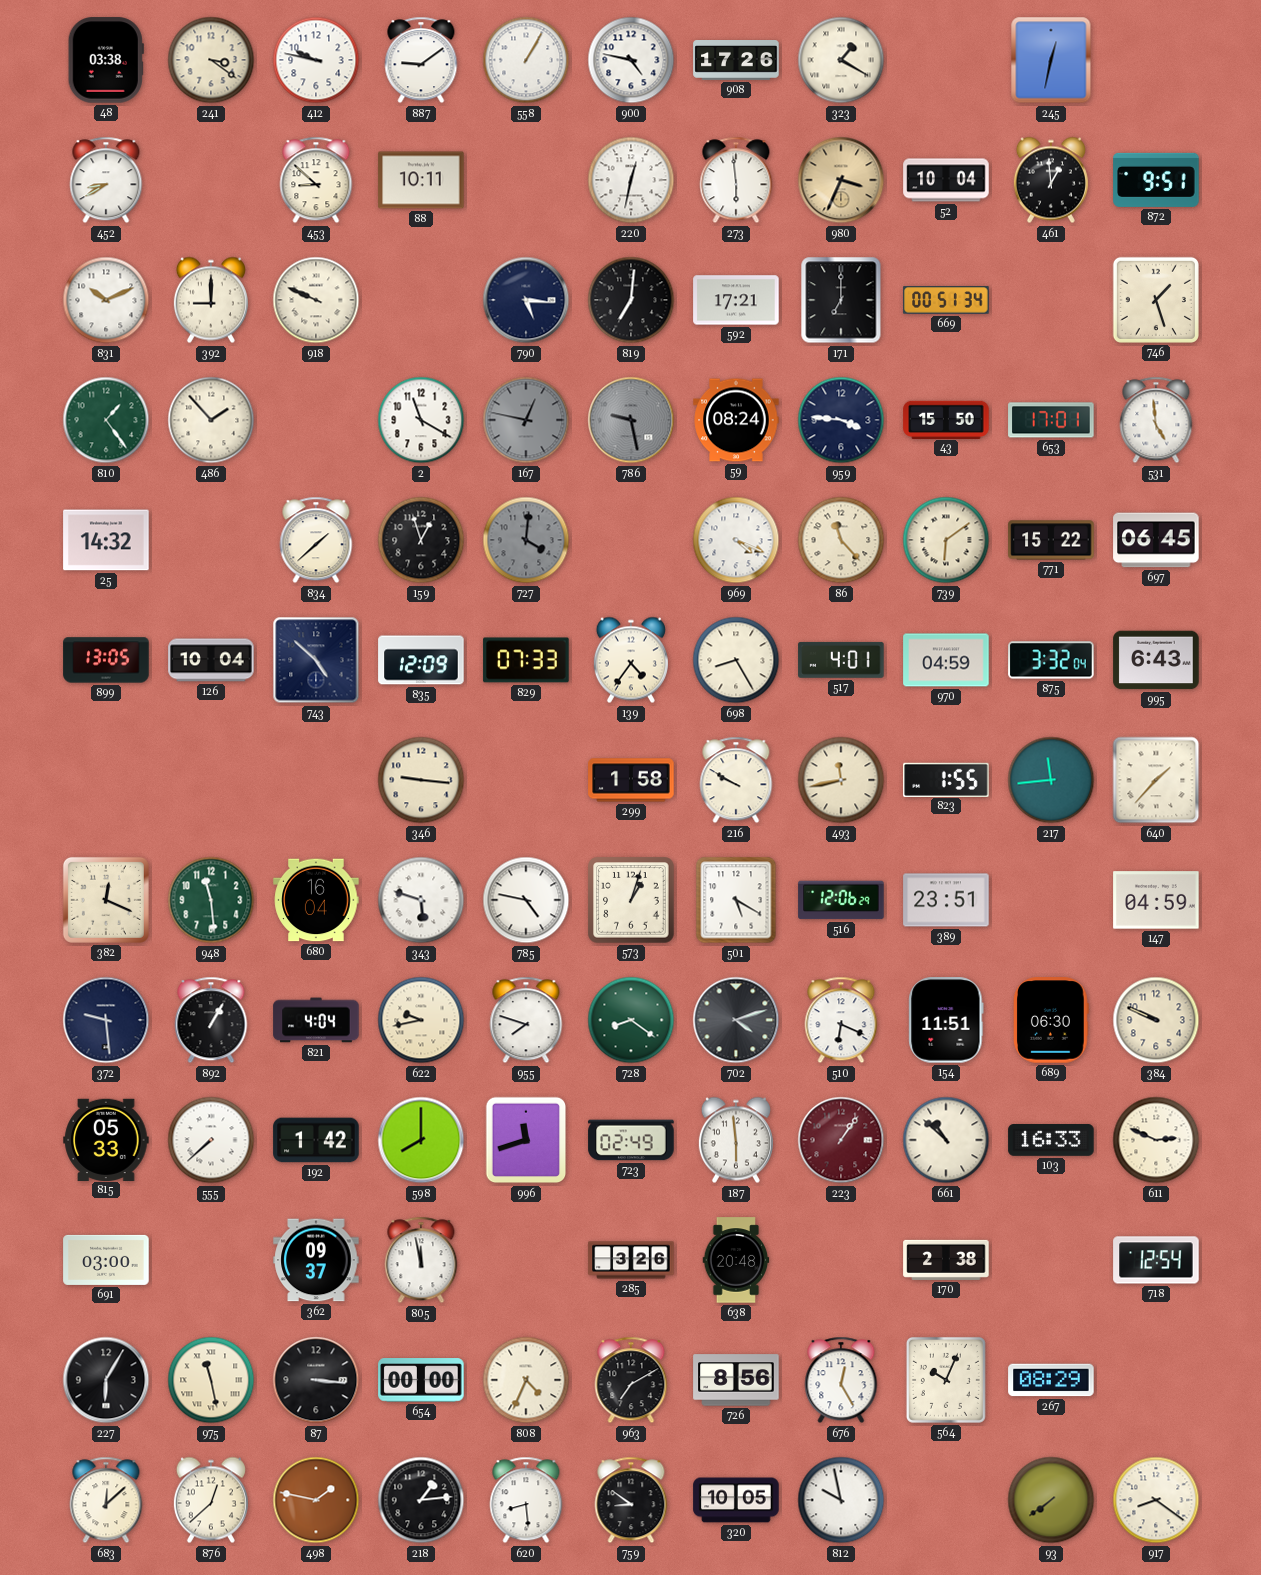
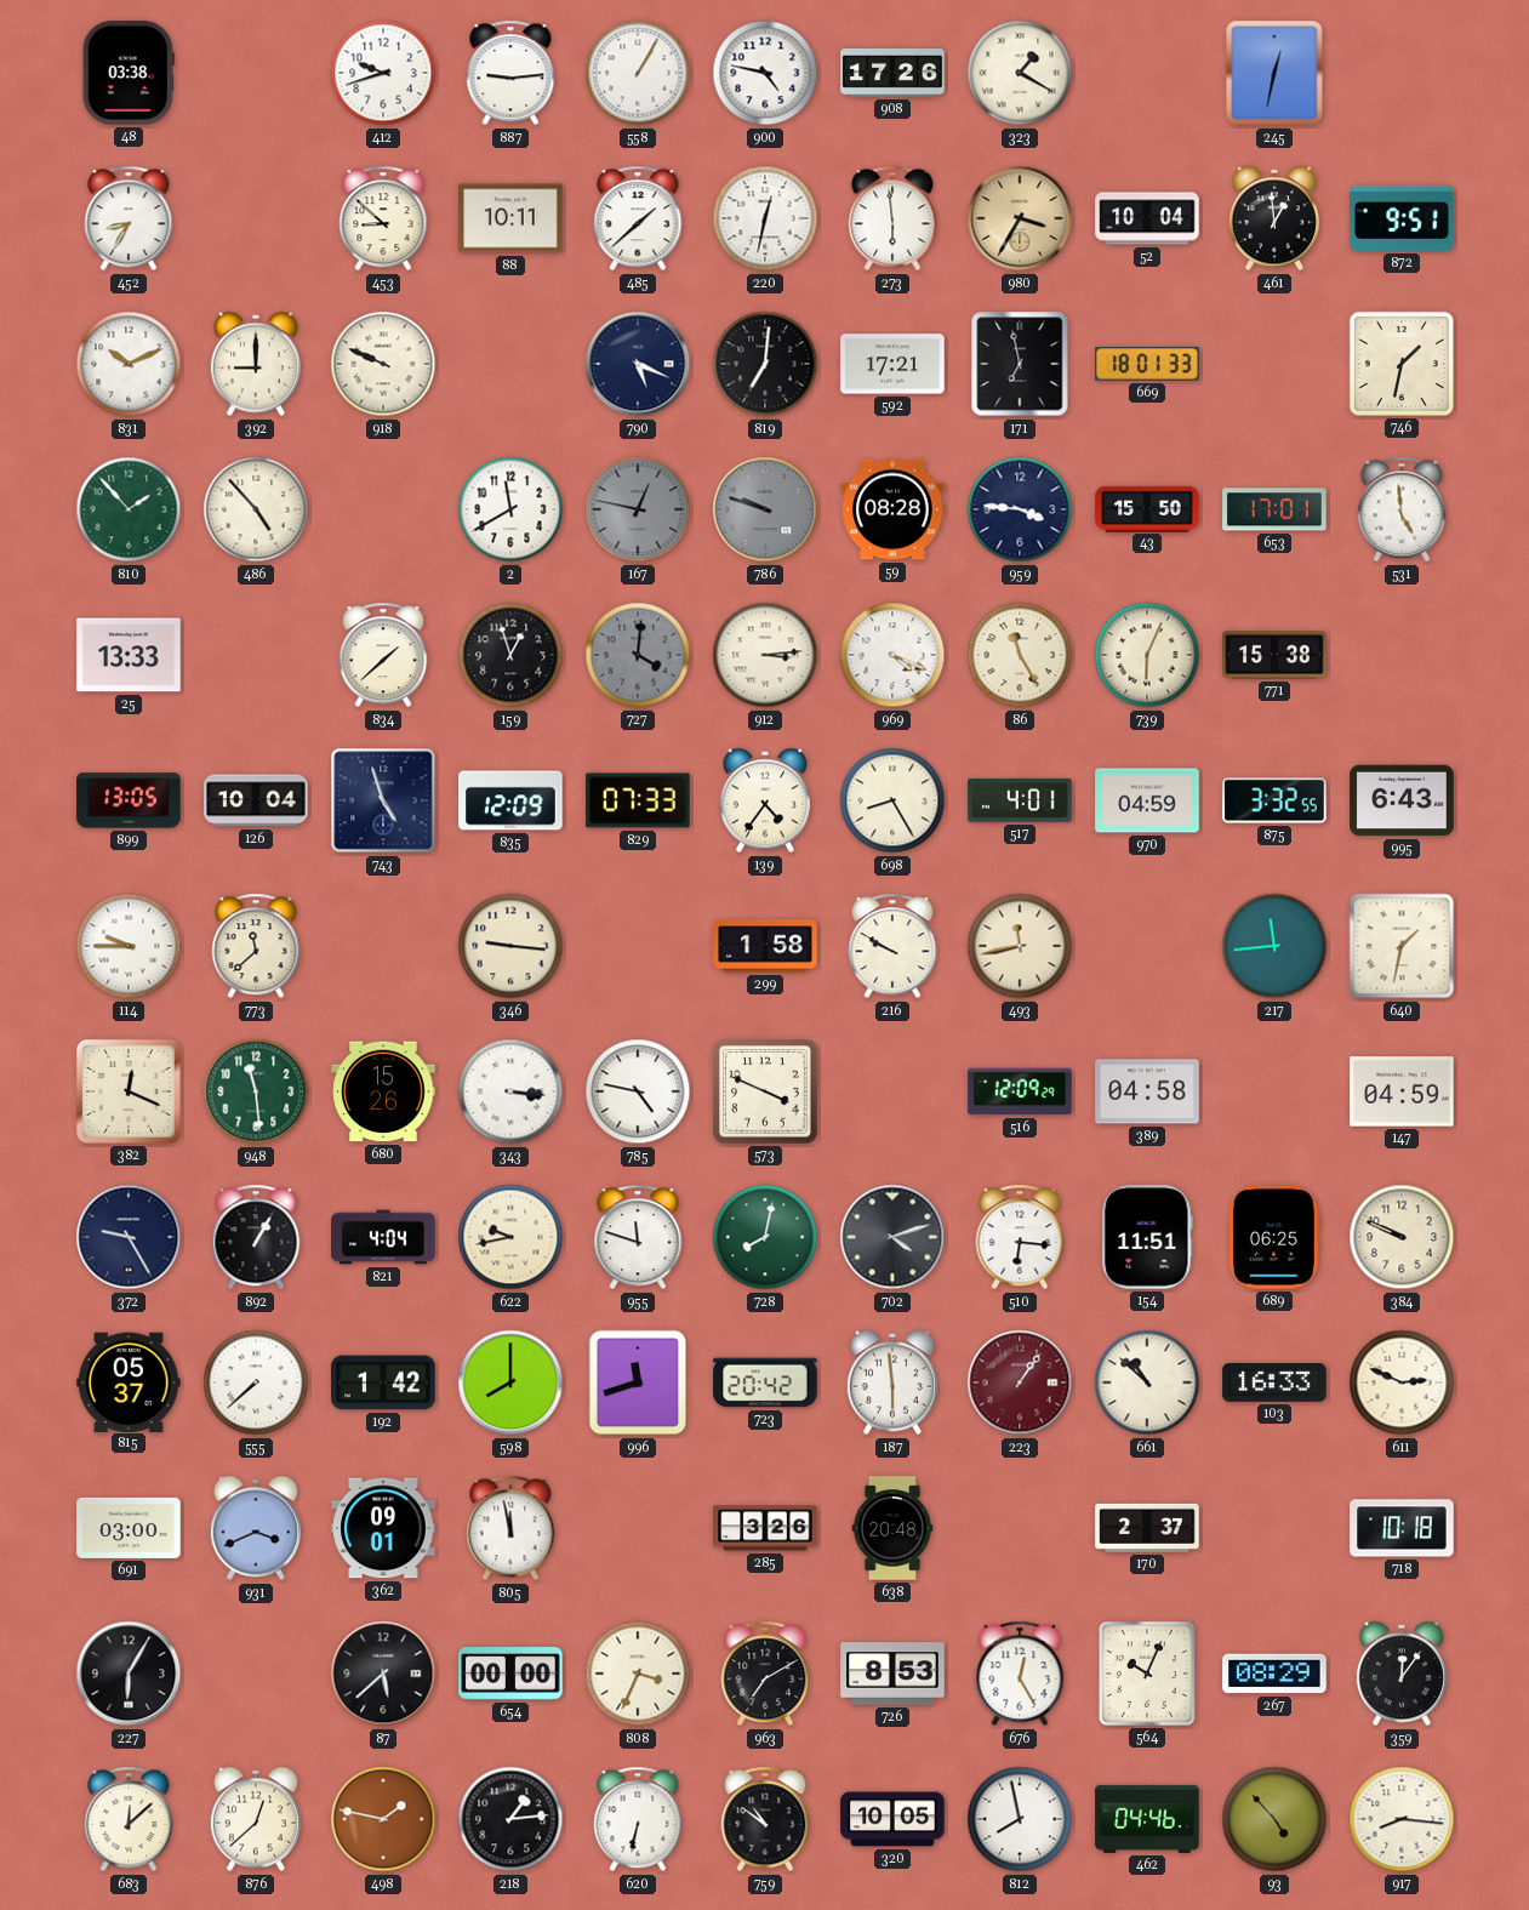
241: 3:21 -> none (211, 60)
412: 9:47 -> 9:42 (383, 73)
887: 9:09 -> 9:14 (510, 73)
452: 8:40 -> 8:35 (129, 218)
485: none -> 1:38 (638, 218)
980: 3:34 -> 3:35 (1020, 218)
790: 5:16 -> 5:19 (638, 364)
171: 7:00 -> 6:58 (1020, 364)
669: 00:51 -> 18:01 (1147, 364)
746: 1:27 -> 1:32 (1402, 364)
810: 1:24 -> 1:53 (129, 509)
486: 1:53 -> 4:53 (256, 509)
2: 11:20 -> 11:40 (510, 509)
786: 9:28 -> 9:48 (765, 509)
59: 08:24 -> 08:28 (892, 509)
25: 14:32 -> 13:33 (129, 655)
912: none -> 3:14 (765, 655)
86: 11:23 -> 11:25 (1020, 655)
739: 6:09 -> 6:04 (1147, 655)
771: 15:22 -> 15:38 (1274, 655)
697: 06:45 -> none (1156, 540)
743: 4:52 -> 4:57 (383, 800)
875: 3:32:04 -> 3:32:55 (1274, 800)
114: none -> 9:45 (129, 946)
773: none -> 11:38 (256, 946)
823: 1:55 -> none (946, 779)
640: 1:37 -> 1:32 (1402, 946)
680: 16:04 -> 15:26 (383, 1091)
343: 5:48 -> 3:16 (510, 1091)
573: 1:03 -> 3:49 (765, 1091)
501: 5:20 -> none (736, 900)
516: 12:06 -> 12:09 (1020, 1091)
389: 23:51 -> 04:58 (1147, 1091)
372: 9:29 -> 9:25 (129, 1237)
955: 7:48 -> 11:48 (638, 1237)
728: 8:21 -> 8:02 (765, 1237)
510: 6:19 -> 6:16 (1020, 1237)
689: 06:30 -> 06:25 (1274, 1237)
815: 05:33 -> 05:37 (129, 1381)
723: 02:49 -> 20:42 (765, 1382)
931: none -> 3:41 (256, 1528)
362: 09:37 -> 09:01 (383, 1528)
170: 2:38 -> 2:37 (1147, 1528)
718: 12:54 -> 10:18 (1402, 1528)
975: 11:28 -> none (211, 1380)
87: 3:16 -> 5:38 (383, 1674)
808: 4:34 -> 3:34 (638, 1674)
726: 8:56 -> 8:53 (892, 1674)
359: none -> 12:06 (1402, 1674)
620: 8:29 -> 6:32 (638, 1819)
759: 8:51 -> 10:51 (765, 1819)
812: 9:58 -> 7:58 (1020, 1819)
462: none -> 04:46 (1147, 1819)
93: 7:39 -> 4:53 (1274, 1819)
917: 8:21 -> 8:16 (1402, 1819)
